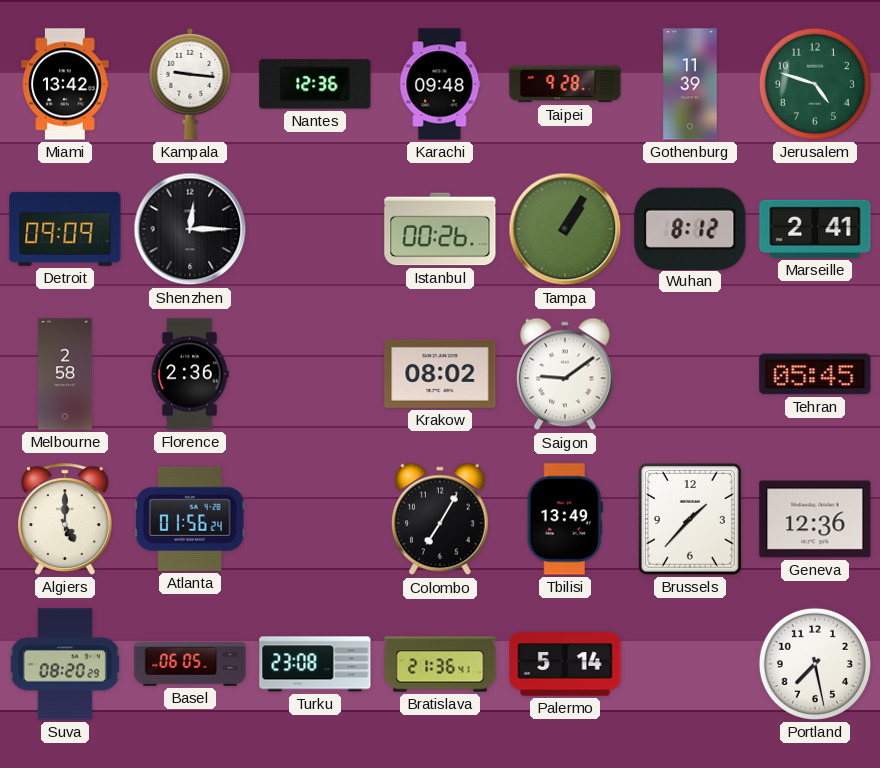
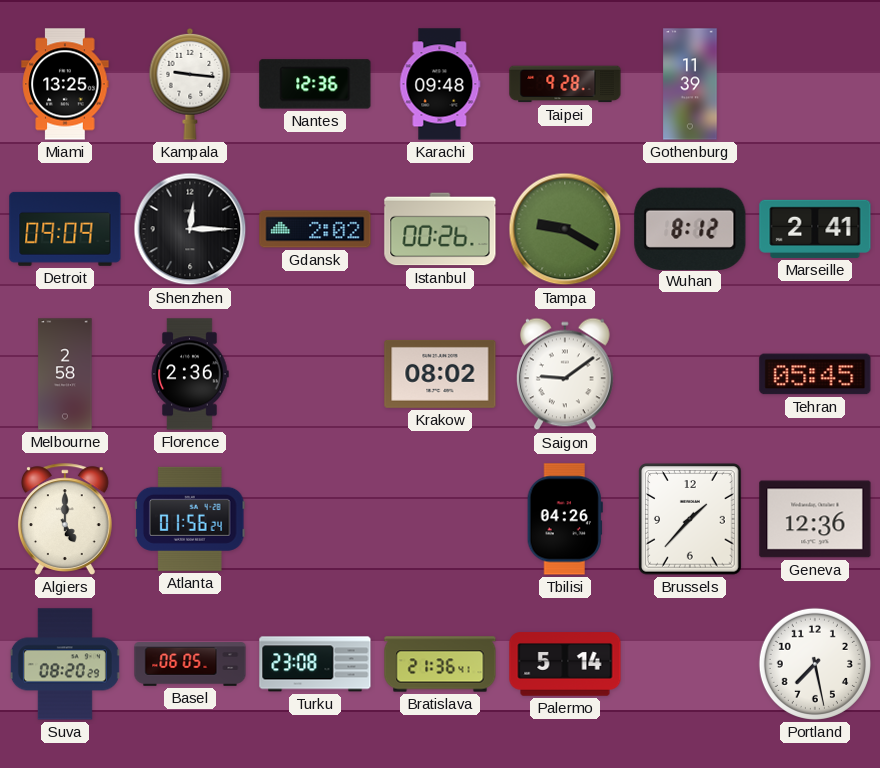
Miami: 13:42 -> 13:25 (65, 84)
Jerusalem: 4:48 -> none (815, 84)
Gdansk: none -> 2:02 (315, 229)
Tampa: 1:05 -> 9:20 (565, 229)
Colombo: 7:05 -> none (440, 519)
Tbilisi: 13:49 -> 04:26 (565, 519)
